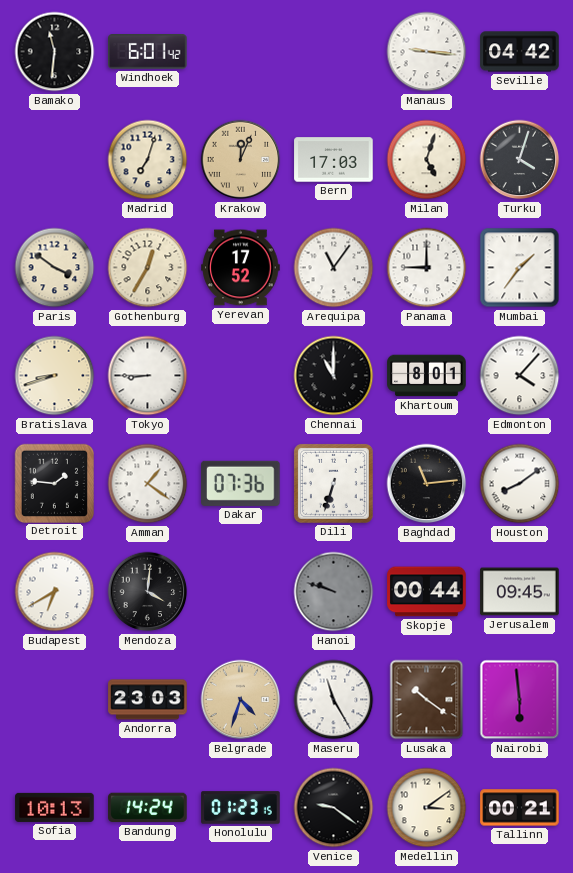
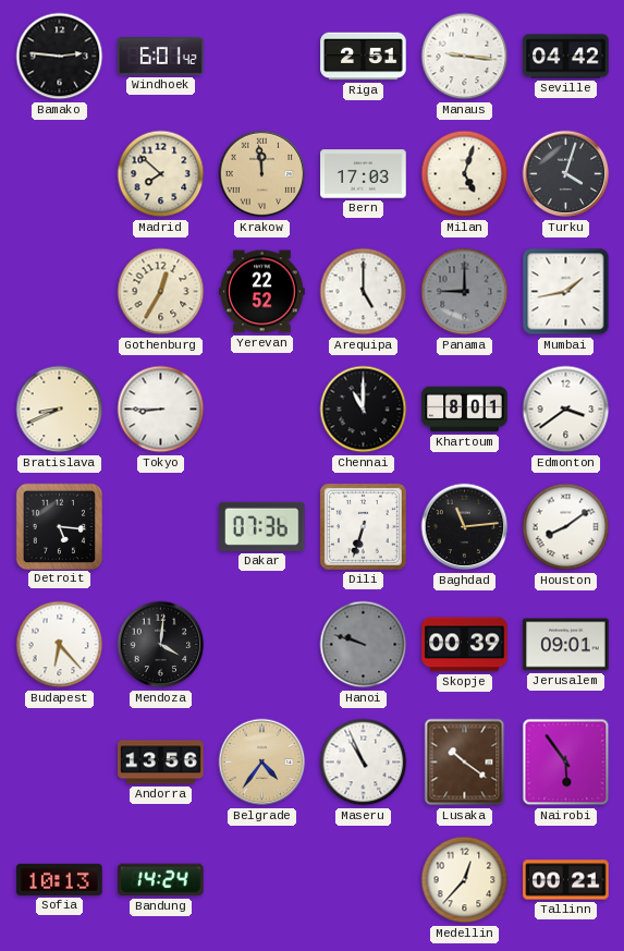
Bamako: 11:31 -> 2:46 (60, 57)
Riga: none -> 2:51 (364, 57)
Madrid: 7:03 -> 7:52 (161, 174)
Krakow: 12:04 -> 11:59 (262, 174)
Paris: 3:51 -> none (55, 268)
Yerevan: 17:52 -> 22:52 (262, 292)
Arequipa: 11:06 -> 5:00 (364, 292)
Panama dial: white -> grey (465, 292)
Mumbai: 1:36 -> 1:43 (566, 292)
Bratislava: 8:42 -> 8:41 (60, 410)
Edmonton: 4:07 -> 3:39 (566, 410)
Detroit: 1:46 -> 5:16 (59, 526)
Amman: 1:21 -> none (148, 484)
Budapest: 6:40 -> 6:23 (60, 645)
Skopje: 00:44 -> 00:39 (465, 645)
Jerusalem: 09:45 -> 09:01 (566, 645)
Andorra: 23:03 -> 13:56 (161, 763)
Belgrade: 4:33 -> 4:36 (262, 763)
Maseru: 11:25 -> 10:56 (364, 763)
Nairobi: 5:59 -> 5:54 (566, 763)
Honolulu: 01:23 -> none (241, 808)
Venice: 9:21 -> none (334, 808)
Medellin: 3:09 -> 12:37 (465, 880)
